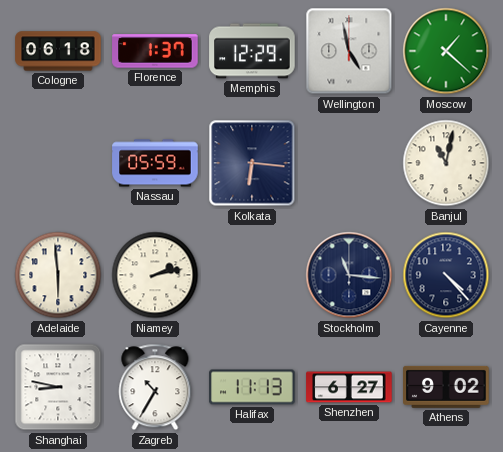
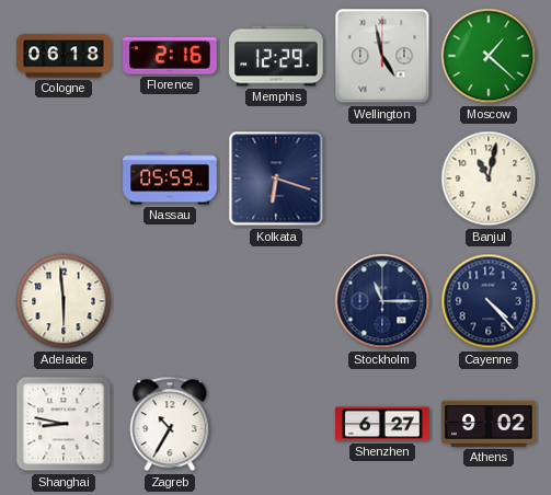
Florence: 1:37 -> 2:16 (170, 56)
Kolkata: 6:16 -> 6:18 (276, 179)
Niamey: 2:13 -> none (155, 275)
Stockholm: 11:16 -> 11:15 (382, 301)
Halifax: 11:13 -> none (252, 387)
